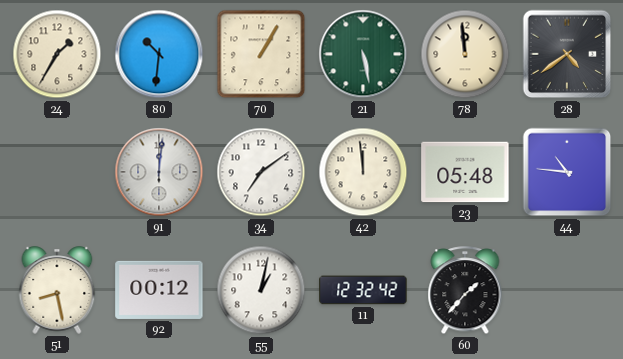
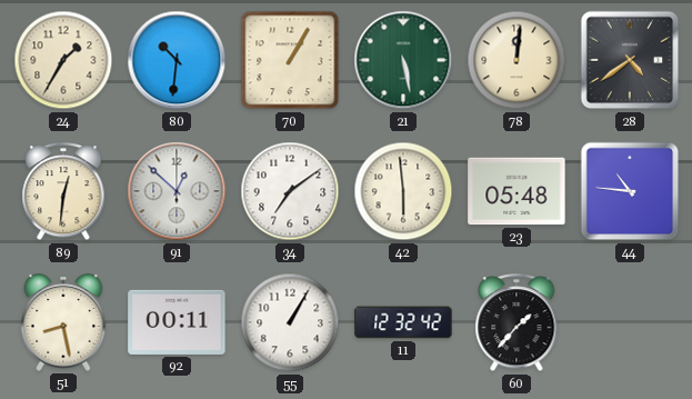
78: 11:59 -> 12:01 (517, 60)
89: none -> 12:31 (63, 192)
91: 12:01 -> 12:52 (177, 191)
42: 11:59 -> 5:59 (403, 191)
92: 00:12 -> 00:11 (177, 322)
55: 1:02 -> 1:05 (290, 322)
